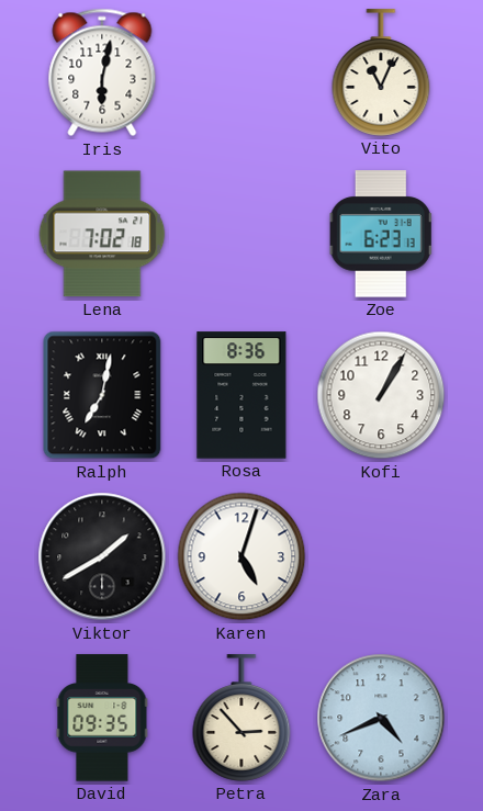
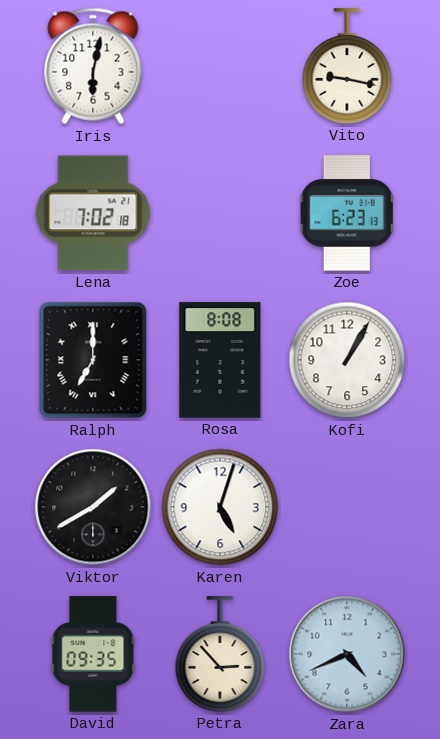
Vito: 11:04 -> 9:17 (347, 66)
Ralph: 7:02 -> 7:00 (93, 360)
Rosa: 8:36 -> 8:08 (220, 360)
